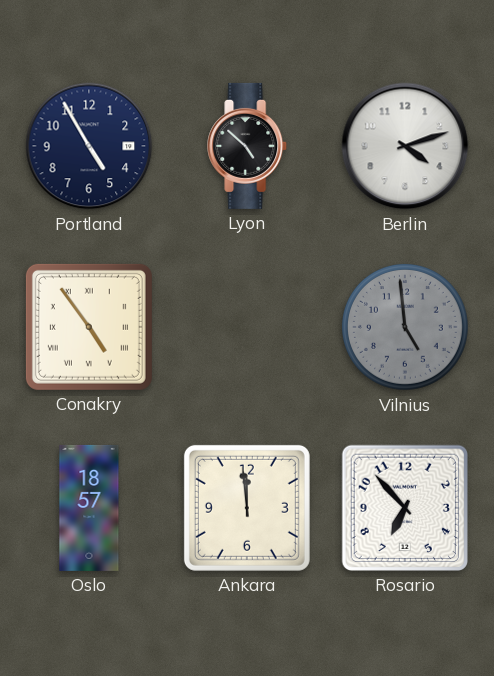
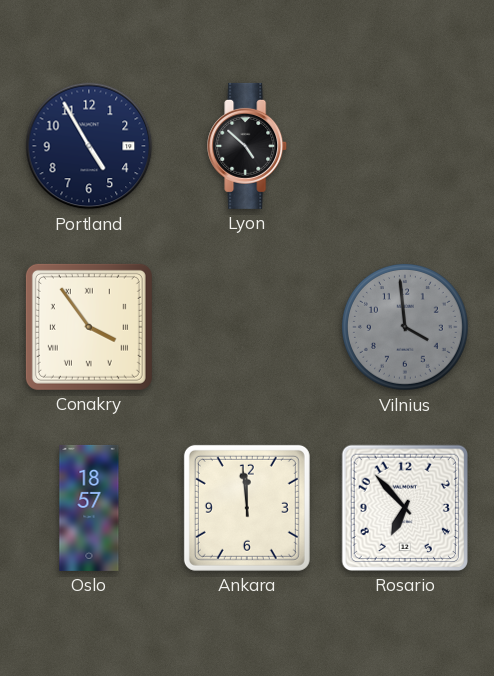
Berlin: 4:12 -> none (405, 146)
Conakry: 4:54 -> 3:54 (89, 327)
Vilnius: 4:59 -> 3:59 (405, 327)
